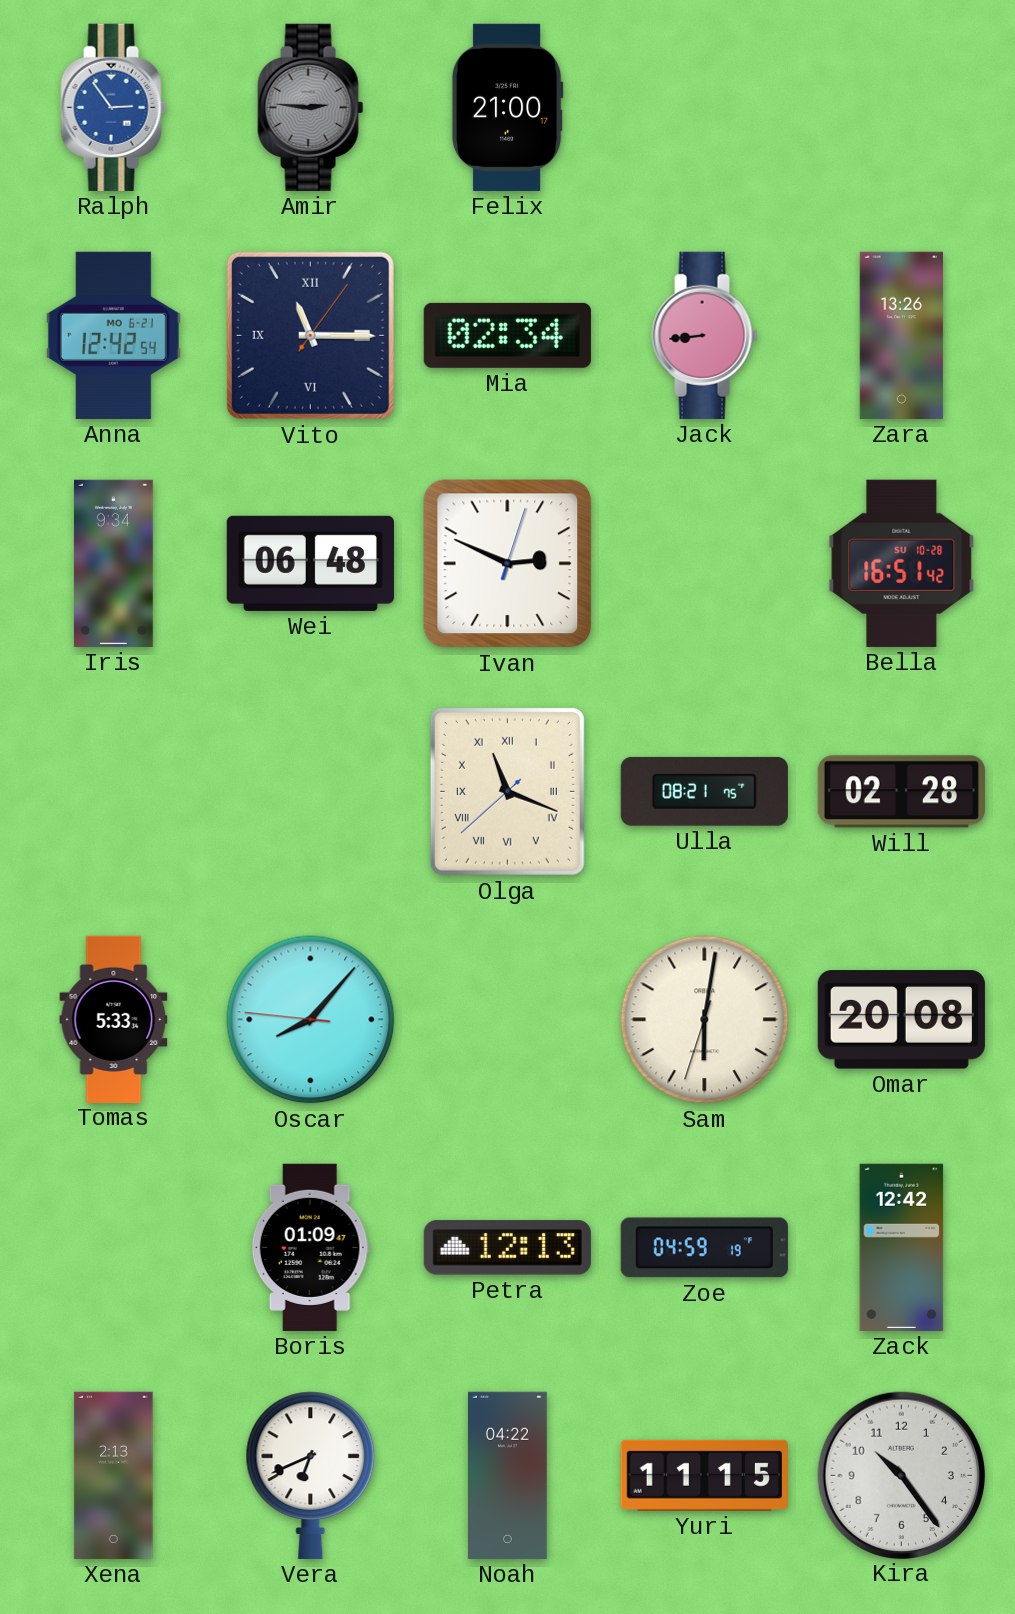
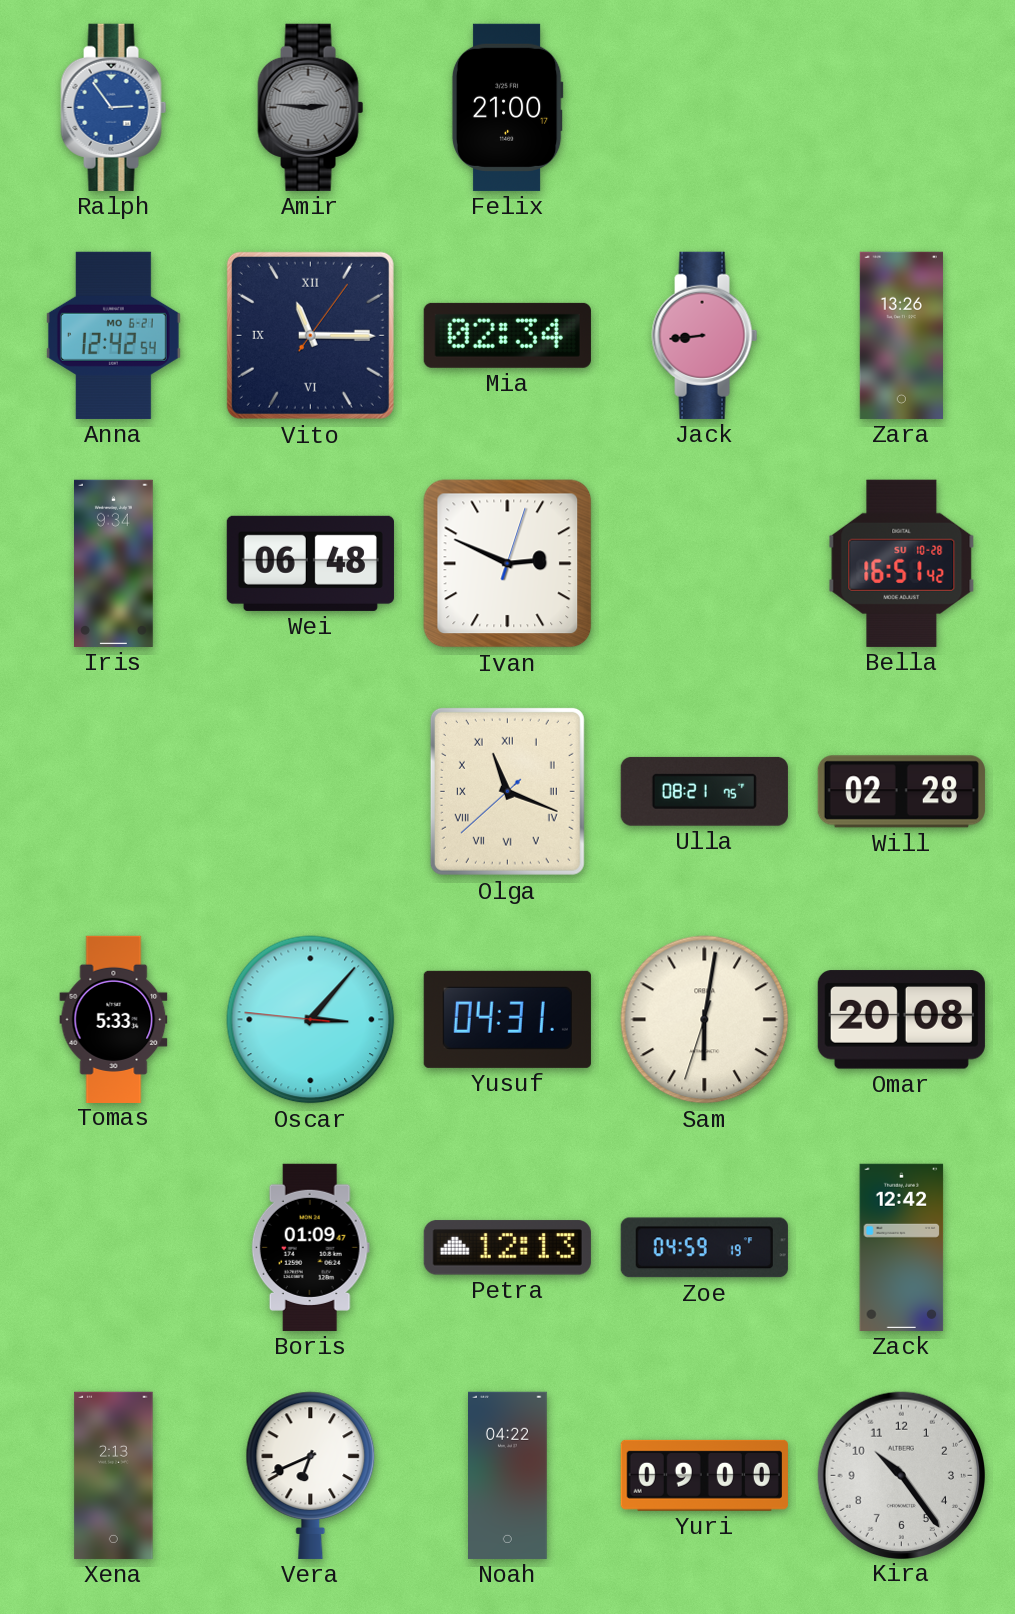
Oscar: 8:06 -> 3:06 (311, 1020)
Yusuf: none -> 04:31 (507, 1019)
Yuri: 11:15 -> 09:00 (704, 1475)
